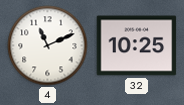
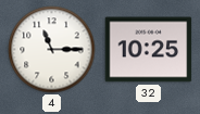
4: 11:11 -> 11:15 (52, 50)
